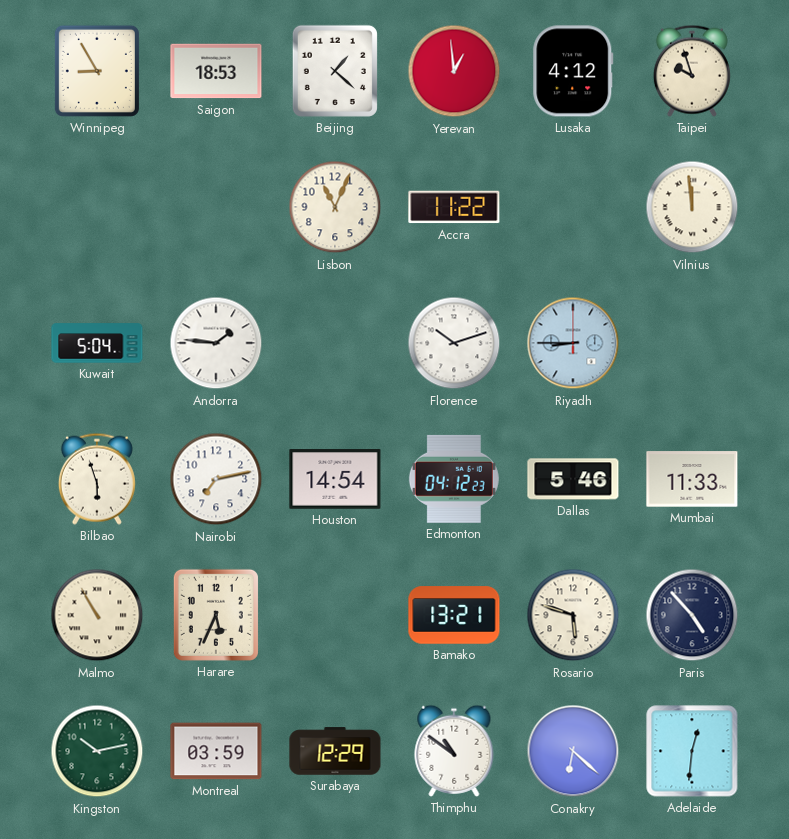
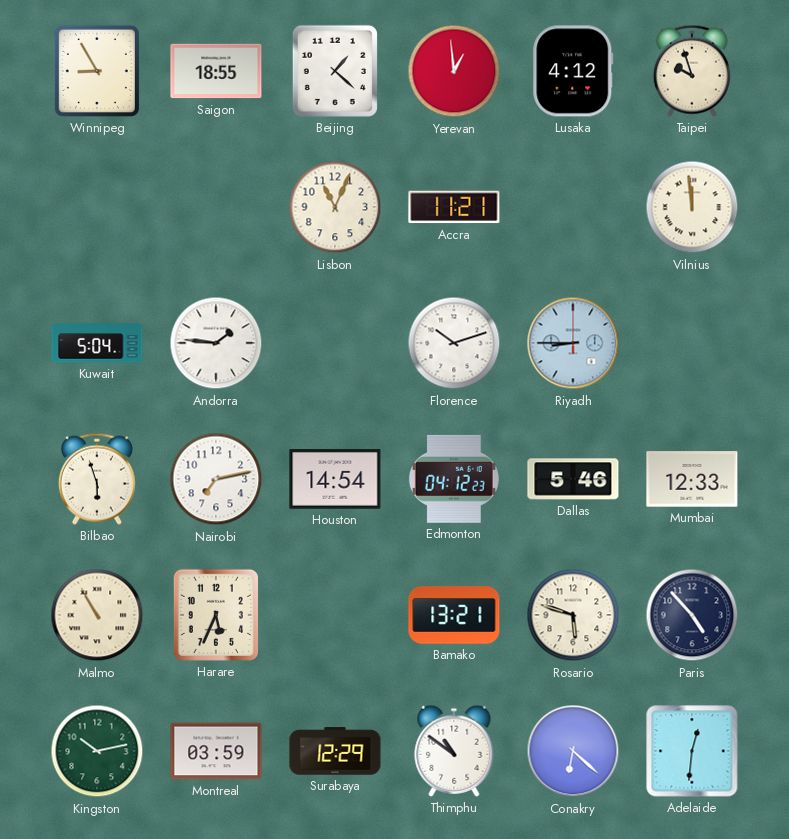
Saigon: 18:53 -> 18:55 (216, 71)
Accra: 11:22 -> 11:21 (454, 207)
Mumbai: 11:33 -> 12:33 (692, 479)
